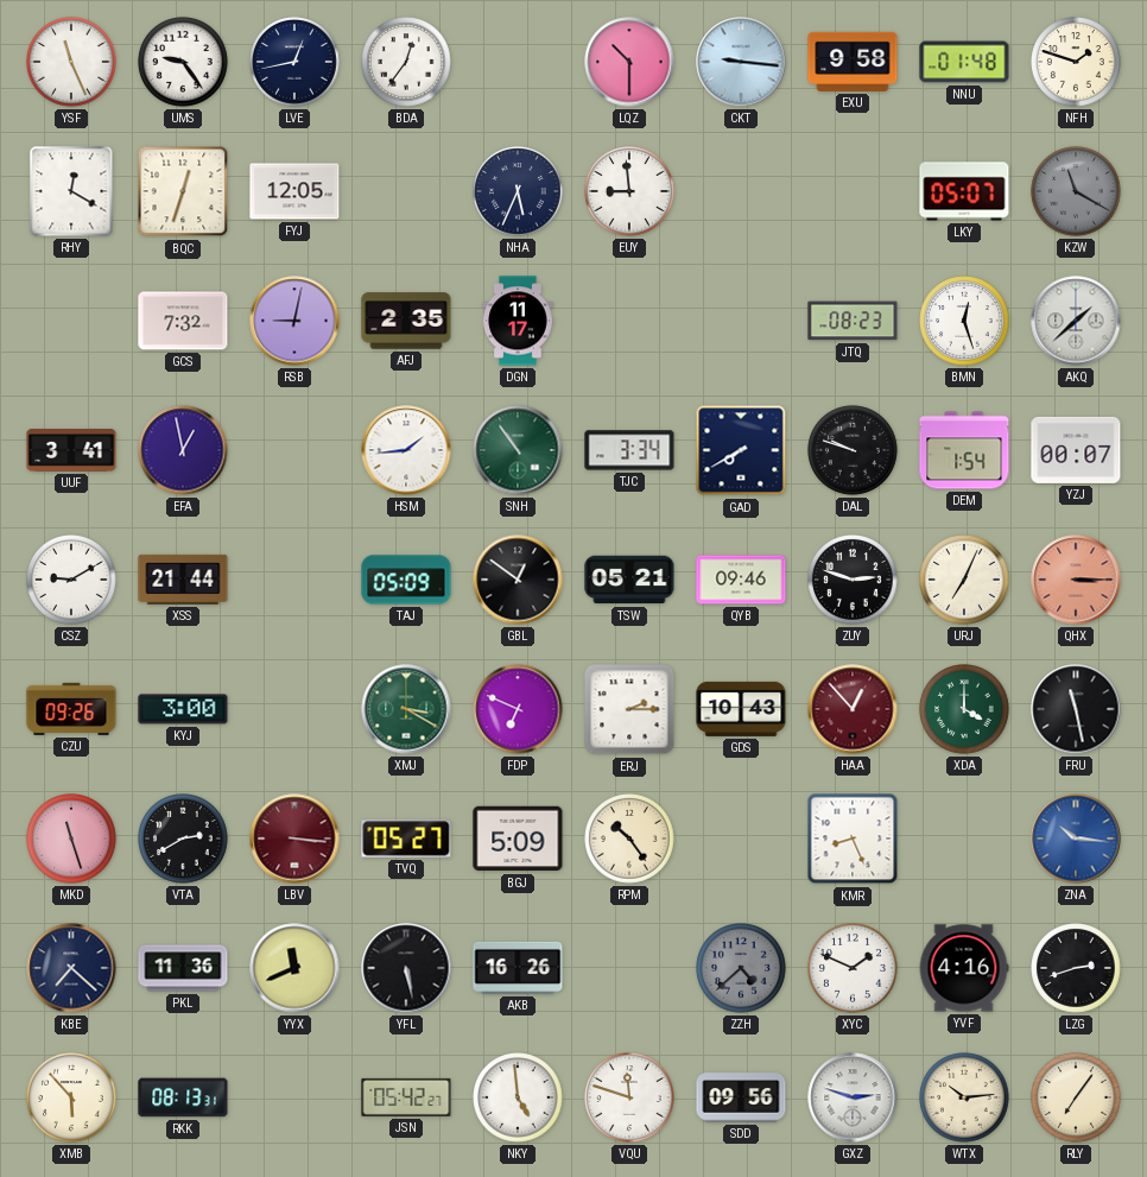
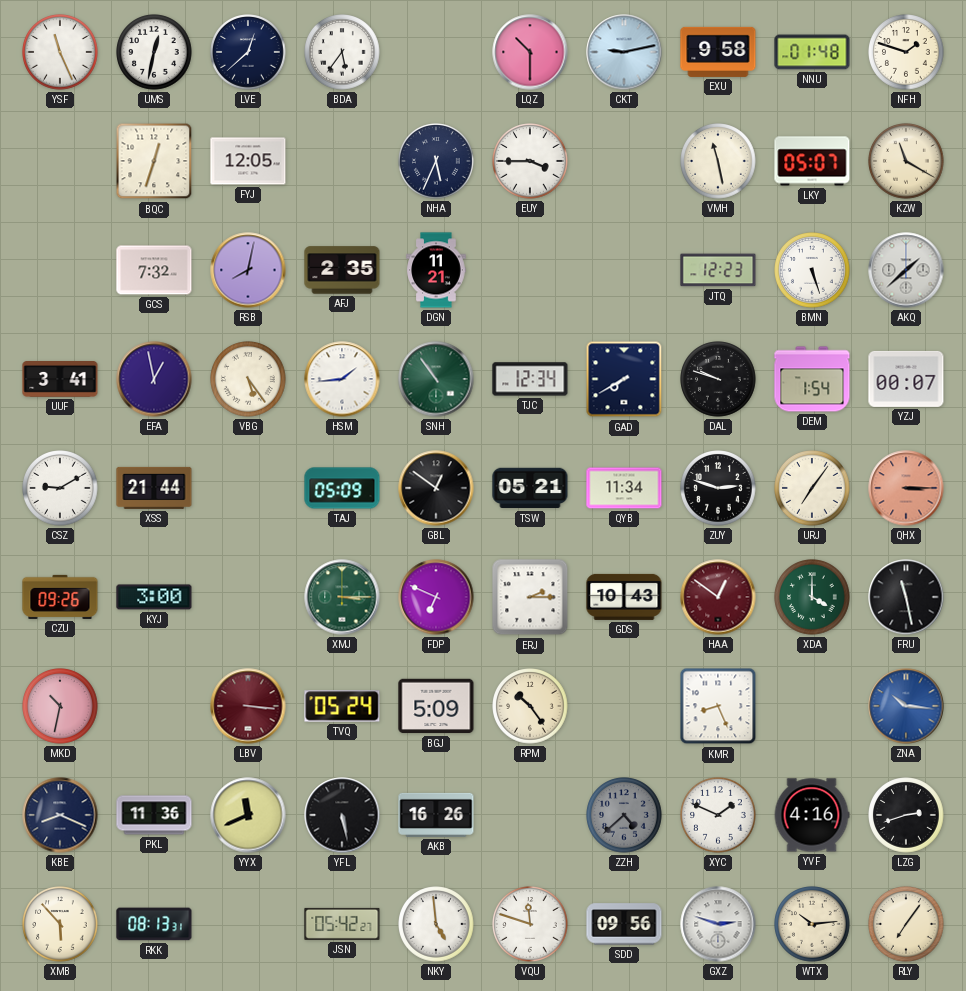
UMS: 9:24 -> 12:32 (154, 52)
LVE: 12:43 -> 12:38 (248, 52)
BDA: 12:36 -> 5:36 (342, 52)
CKT: 9:16 -> 9:13 (624, 52)
RHY: 12:20 -> none (71, 191)
EUY: 8:59 -> 3:45 (530, 161)
VMH: none -> 11:28 (718, 161)
KZW dial: grey -> cream (906, 161)
RSB: 9:02 -> 8:02 (248, 270)
DGN: 11:17 -> 11:21 (436, 270)
JTQ: 08:23 -> 12:23 (718, 270)
BMN: 12:27 -> 5:27 (812, 270)
VBG: none -> 5:24 (248, 379)
TJC: 3:34 -> 12:34 (530, 379)
QYB: 09:46 -> 11:34 (624, 488)
URJ: 7:04 -> 7:06 (812, 488)
XMJ: 3:20 -> 3:15 (342, 597)
HAA: 12:53 -> 12:51 (718, 597)
MKD: 11:27 -> 10:32 (60, 706)
VTA: 2:40 -> none (183, 839)
TVQ: 05:27 -> 05:24 (342, 706)
KBE: 7:22 -> 8:19 (60, 815)
